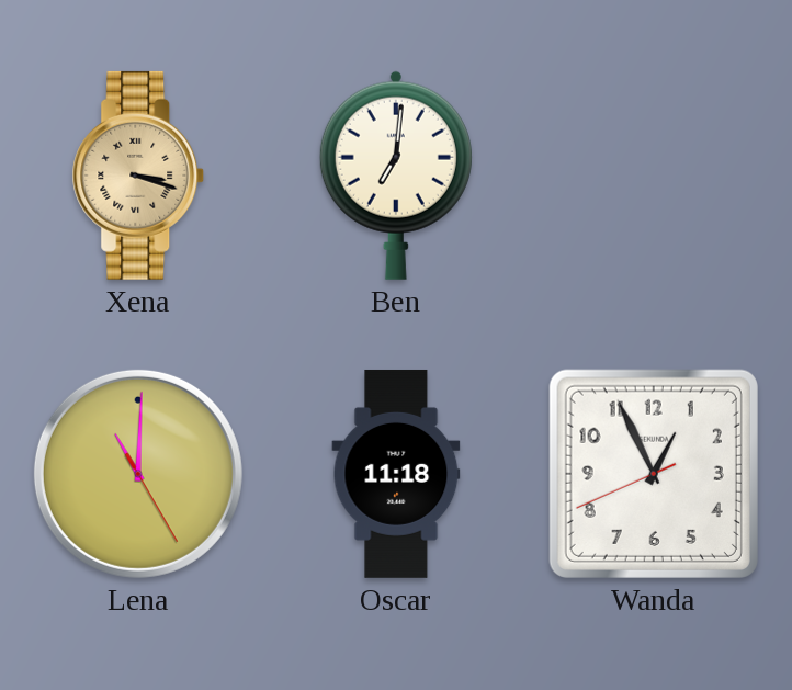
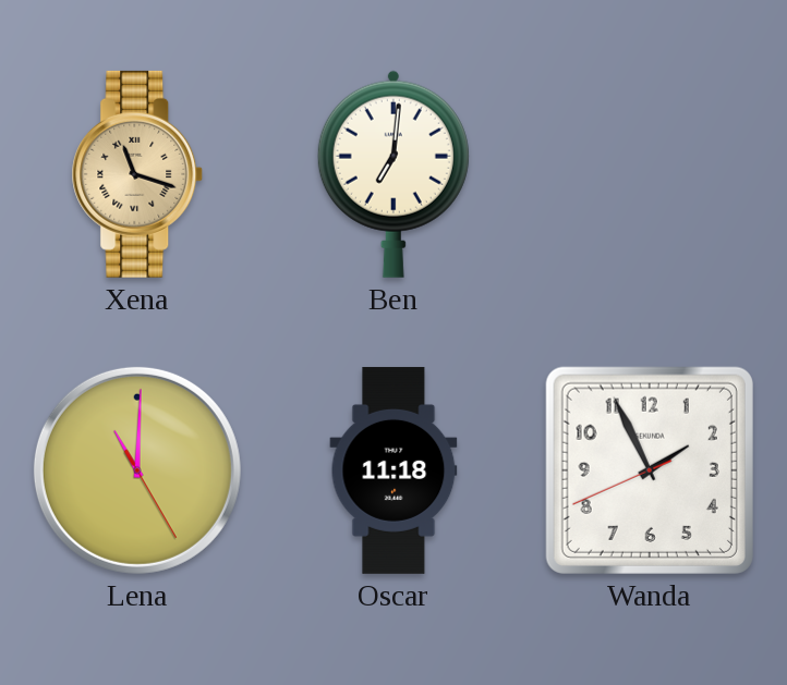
Xena: 3:18 -> 11:18 (137, 174)
Wanda: 12:55 -> 1:55 (650, 470)
